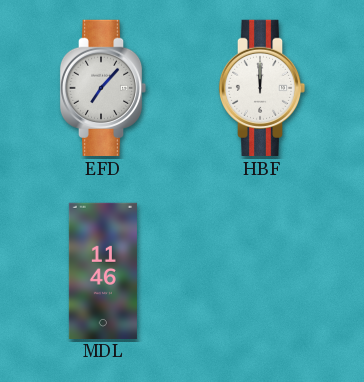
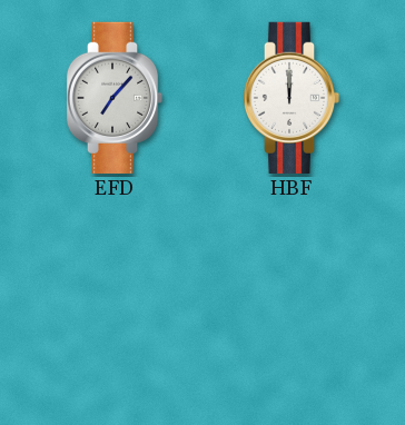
MDL: 11:46 -> none (103, 270)
